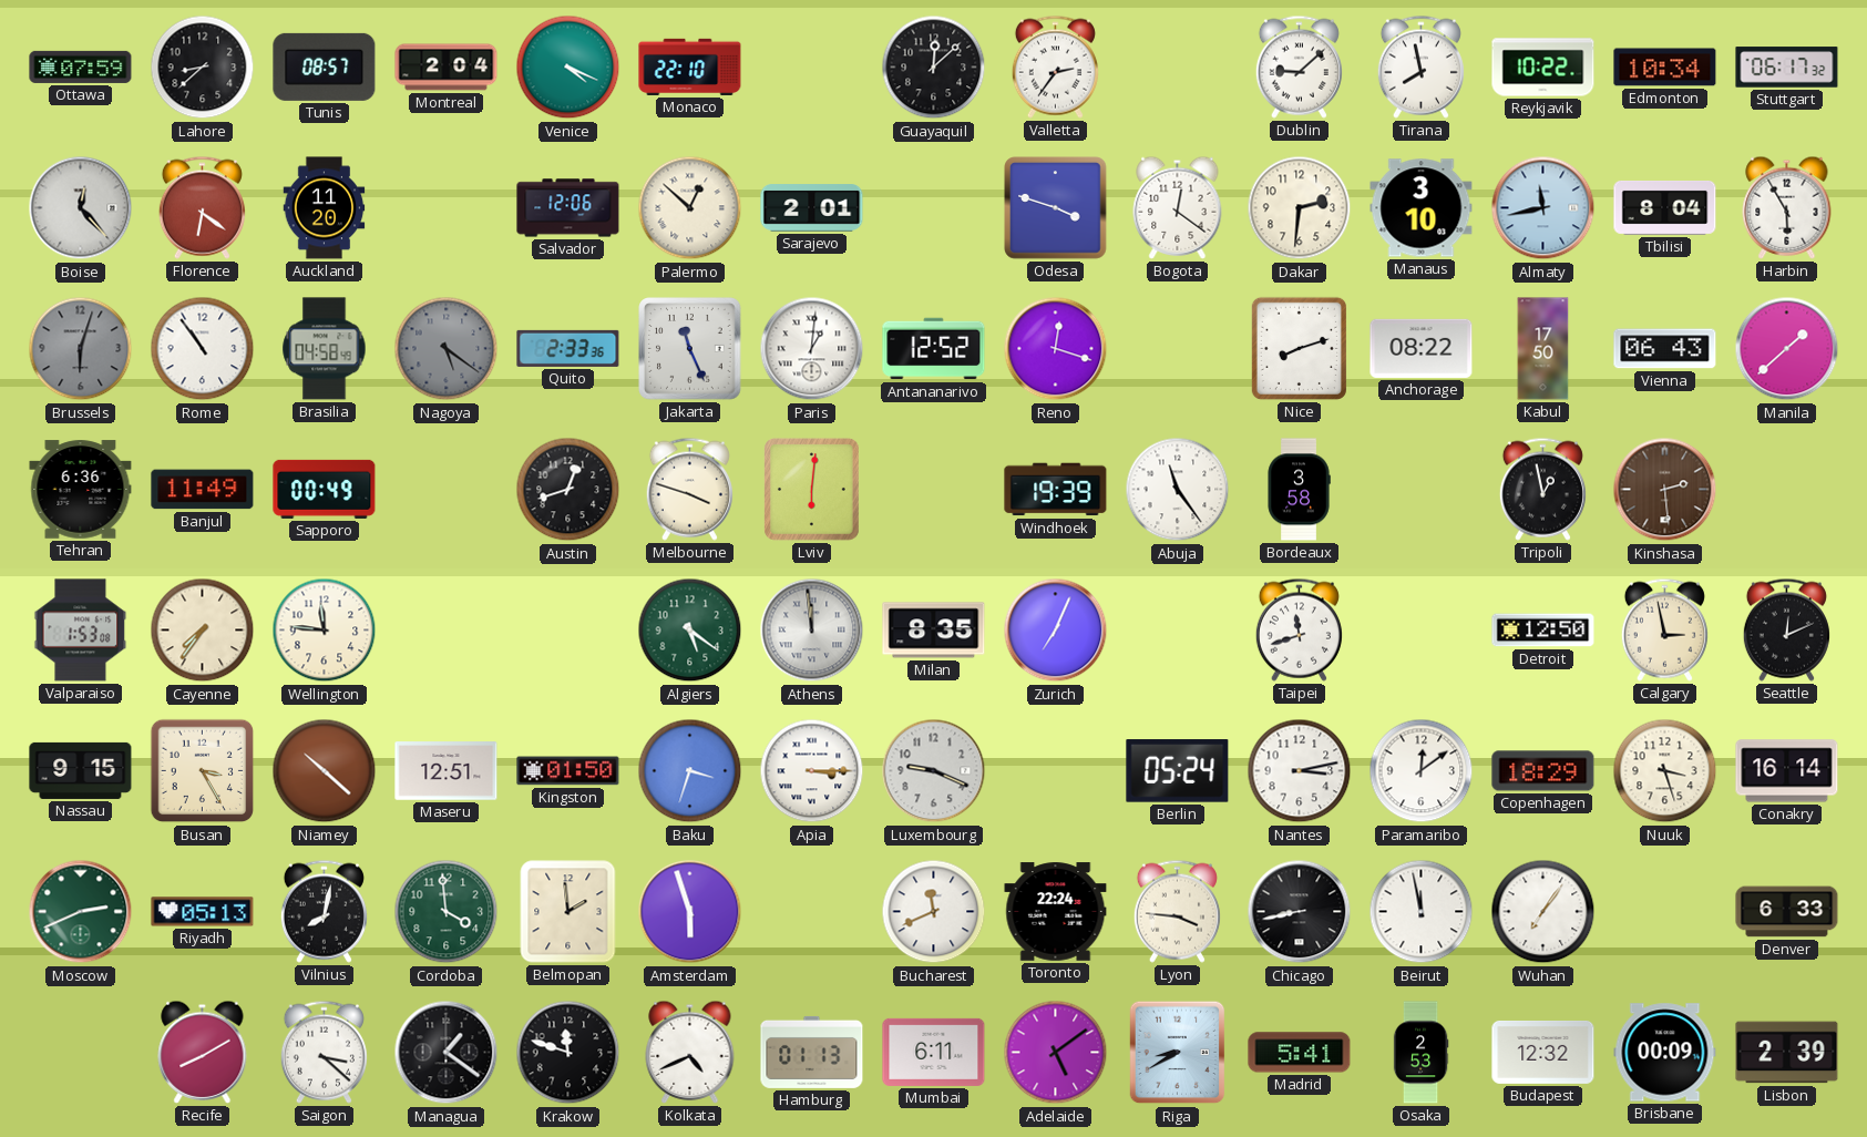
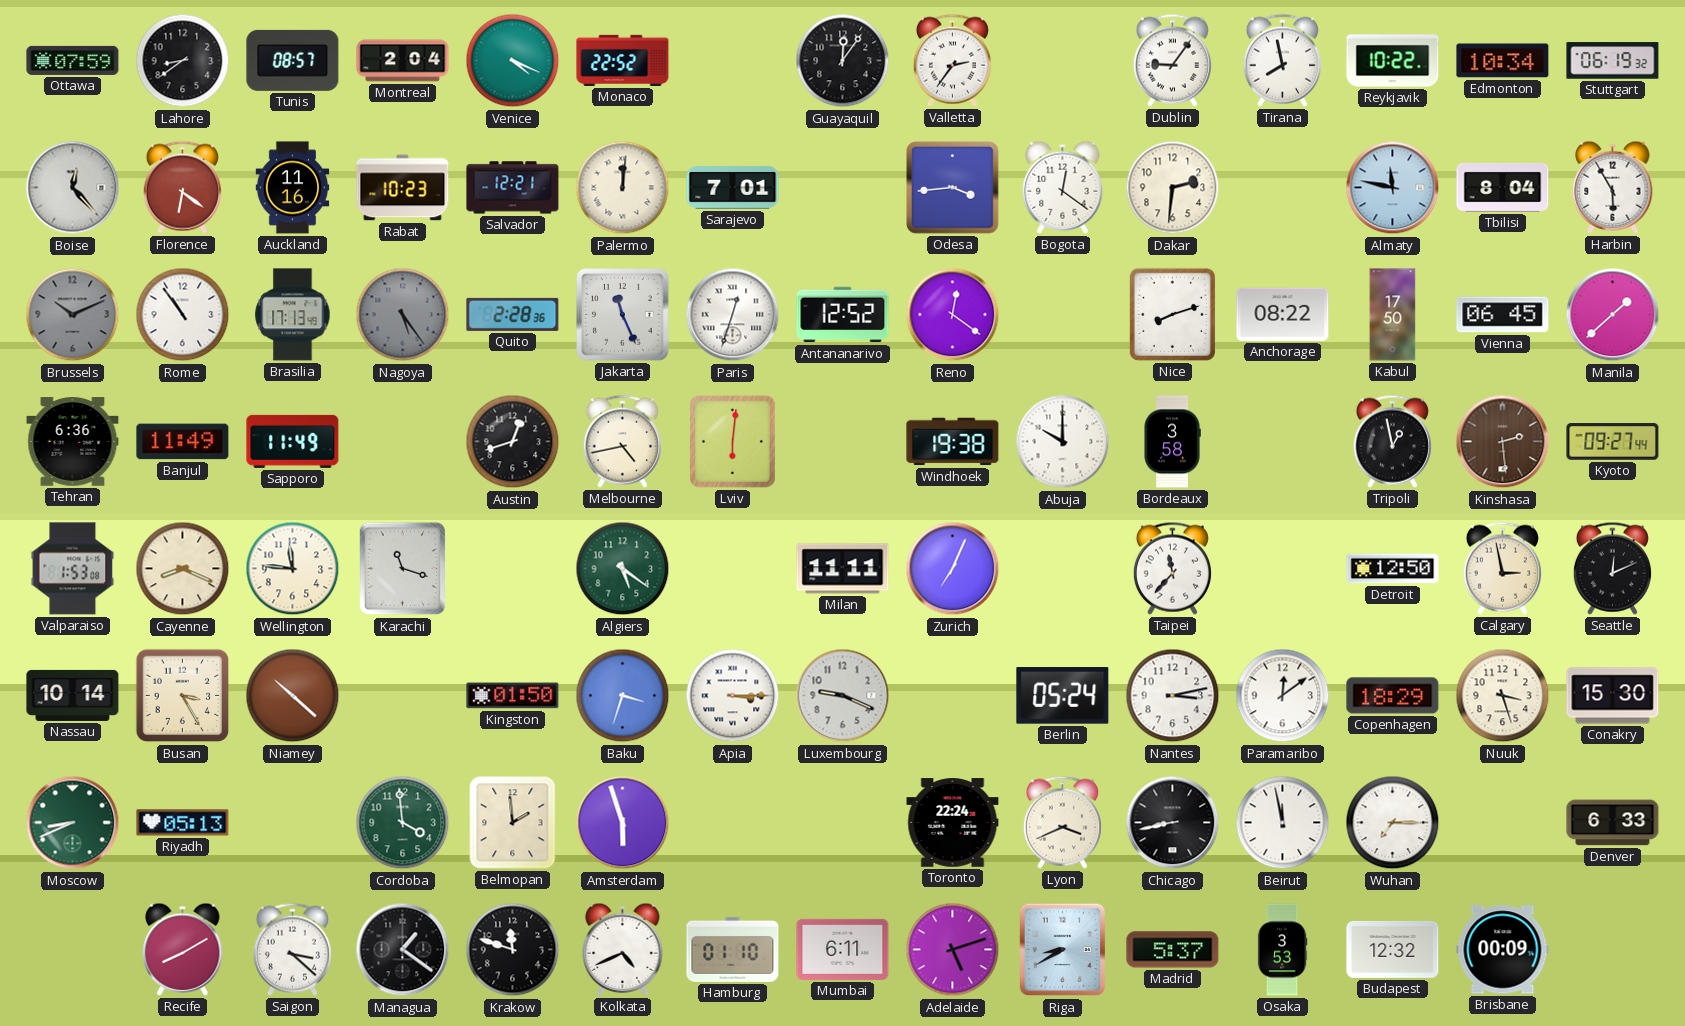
Lahore: 8:38 -> 8:39 (183, 61)
Monaco: 22:10 -> 22:52 (623, 60)
Guayaquil: 12:08 -> 12:06 (843, 61)
Dublin: 9:08 -> 9:06 (1172, 60)
Stuttgart: 06:17 -> 06:19 (1613, 61)
Auckland: 11:20 -> 11:16 (293, 188)
Rabat: none -> 10:23 (403, 188)
Salvador: 12:06 -> 12:21 (513, 188)
Palermo: 12:52 -> 12:01 (623, 188)
Sarajevo: 2:01 -> 7:01 (733, 188)
Odesa: 3:48 -> 3:44 (953, 188)
Manaus: 3:10 -> none (1422, 208)
Almaty: 11:43 -> 11:47 (1393, 188)
Brussels: 6:03 -> 10:11 (73, 315)
Brasilia: 04:58 -> 17:13 (293, 315)
Nagoya: 5:21 -> 5:24 (403, 315)
Quito: 2:33 -> 2:28 (513, 314)
Paris: 1:01 -> 12:33 (733, 315)
Reno: 12:18 -> 12:21 (953, 315)
Vienna: 06:43 -> 06:45 (1503, 315)
Sapporo: 00:49 -> 11:49 (293, 441)
Melbourne: 3:48 -> 4:43 (622, 441)
Windhoek: 19:39 -> 19:38 (953, 442)
Abuja: 11:24 -> 10:00 (1063, 442)
Kyoto: none -> 09:27 (1613, 442)
Cayenne: 7:36 -> 8:19 (183, 569)
Karachi: none -> 11:18 (403, 569)
Athens: 11:59 -> none (812, 631)
Milan: 8:35 -> 11:11 (843, 569)
Taipei: 11:42 -> 11:37 (1172, 568)
Nassau: 9:15 -> 10:14 (73, 695)
Maseru: 12:51 -> none (447, 771)
Conakry: 16:14 -> 15:30 (1613, 696)
Moscow: 2:41 -> 8:41 (73, 823)
Vilnius: 8:02 -> none (324, 911)
Bucharest: 11:41 -> none (934, 912)
Lyon: 3:46 -> 3:41 (1062, 822)
Wuhan: 7:06 -> 7:15 (1393, 823)
Hamburg: 01:13 -> 01:10 (733, 949)
Adelaide: 5:09 -> 5:12 (953, 950)
Madrid: 5:41 -> 5:37 (1173, 950)
Osaka: 2:53 -> 3:53 (1282, 950)
Lisbon: 2:39 -> none (1787, 1053)
